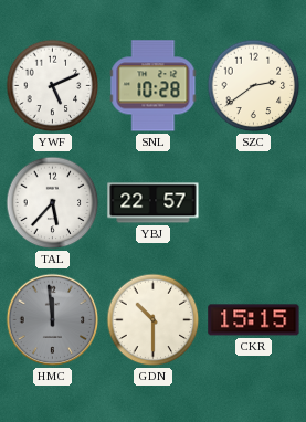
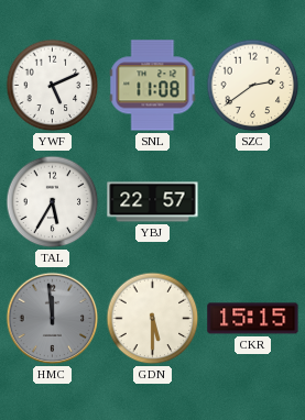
SNL: 10:28 -> 11:08 (153, 86)
TAL: 5:37 -> 5:35 (53, 202)
GDN: 10:30 -> 5:30 (153, 319)
